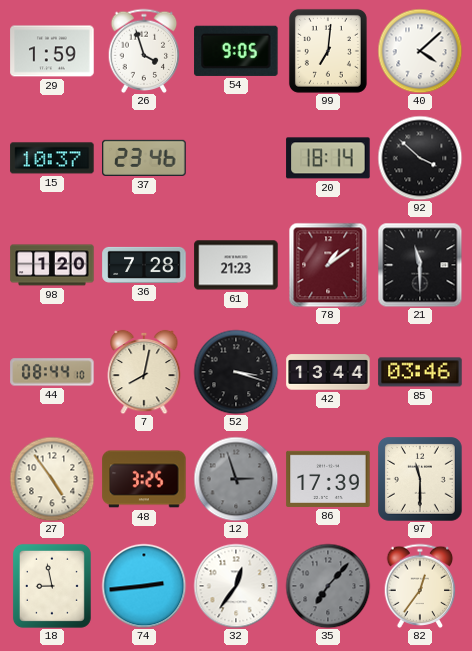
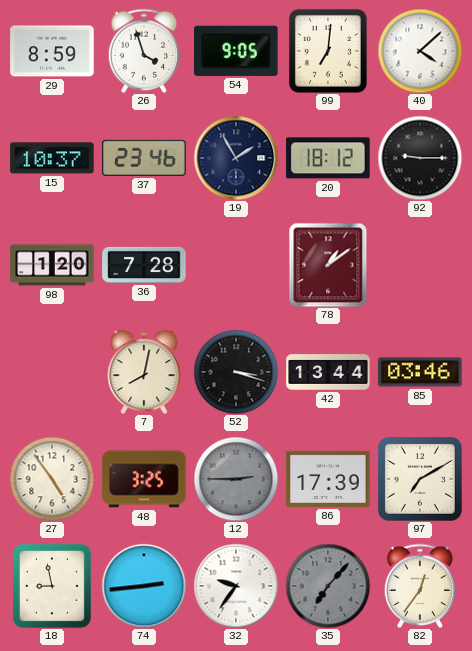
29: 1:59 -> 8:59 (52, 51)
19: none -> 1:55 (236, 158)
20: 18:14 -> 18:12 (328, 158)
92: 3:52 -> 9:15 (420, 158)
61: 21:23 -> none (236, 265)
21: 11:30 -> none (420, 265)
44: 08:44 -> none (52, 372)
12: 2:57 -> 2:45 (236, 479)
97: 11:30 -> 7:10 (421, 480)
32: 12:36 -> 9:36 (236, 586)
